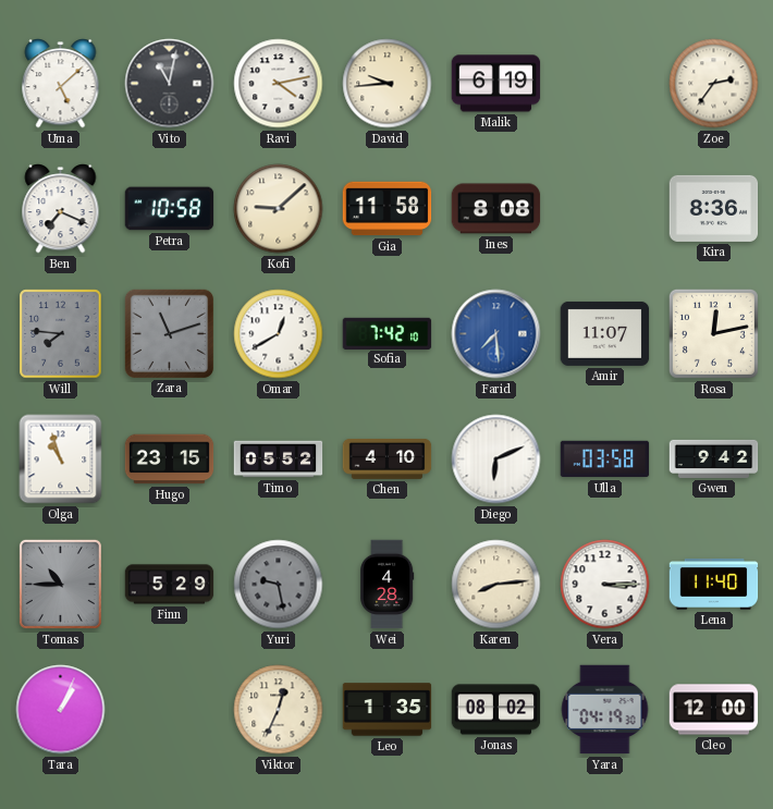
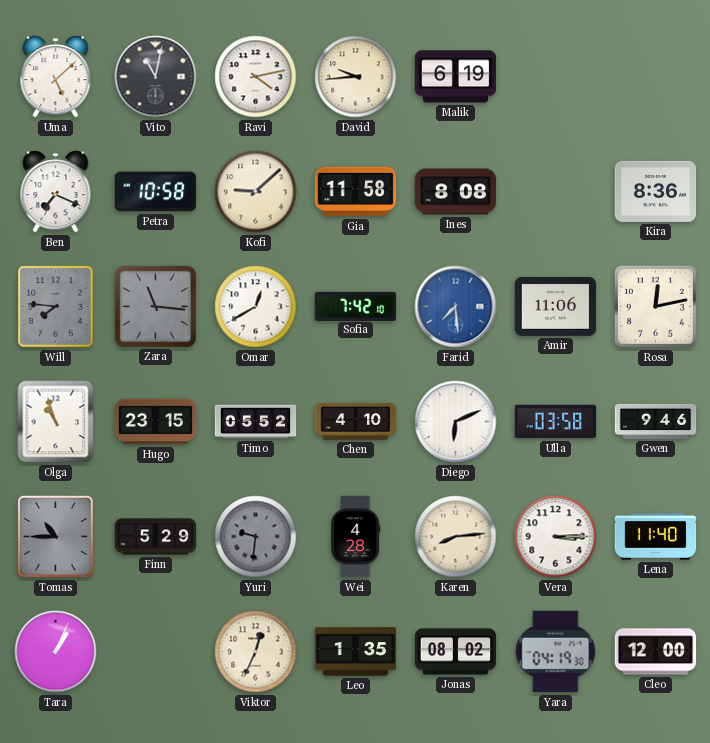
Zoe: 2:36 -> none (714, 84)
Zara: 11:12 -> 11:16 (155, 306)
Amir: 11:07 -> 11:06 (556, 306)
Gwen: 9:42 -> 9:46 (656, 421)
Yuri: 9:28 -> 9:31 (256, 537)
